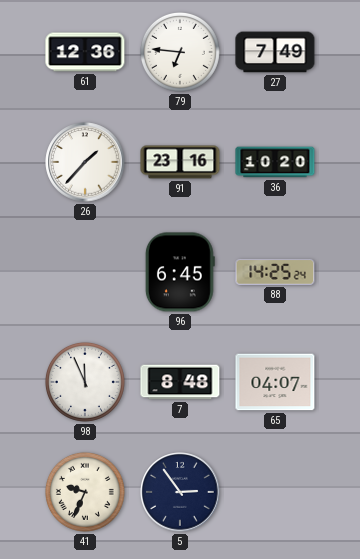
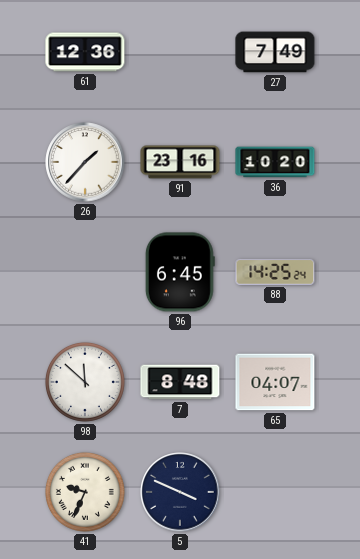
79: 6:46 -> none (180, 52)
98: 11:56 -> 11:52 (85, 382)
5: 2:54 -> 3:49 (180, 492)
